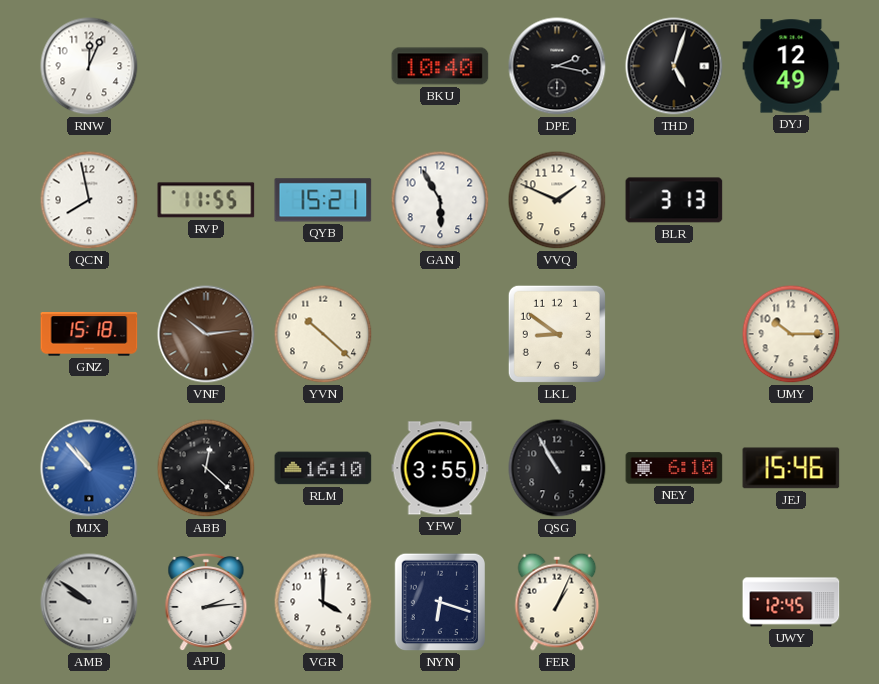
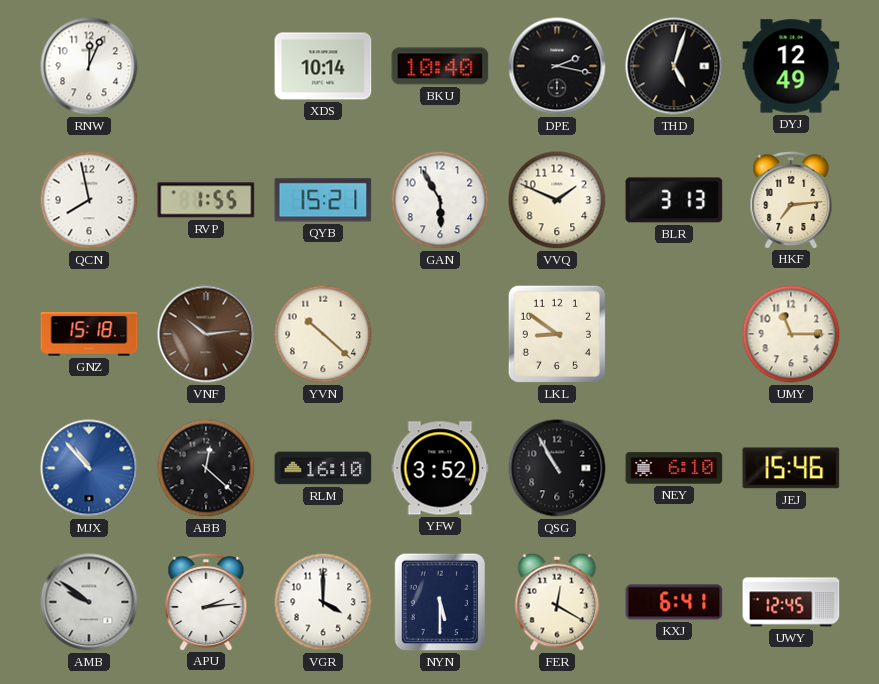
XDS: none -> 10:14 (323, 66)
RVP: 11:55 -> 1:55 (206, 200)
HKF: none -> 7:14 (791, 199)
UMY: 10:15 -> 11:15 (791, 334)
YFW: 3:55 -> 3:52 (440, 468)
NYN: 6:18 -> 5:30 (439, 602)
FER: 1:04 -> 12:20 (557, 602)
KXJ: none -> 6:41 (674, 602)
